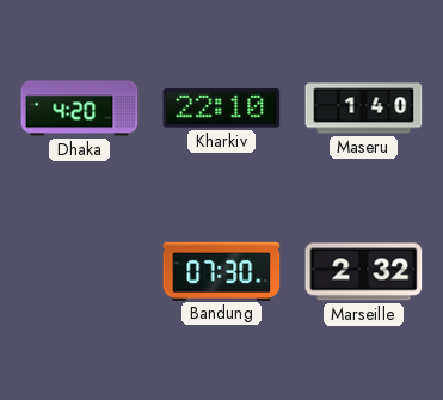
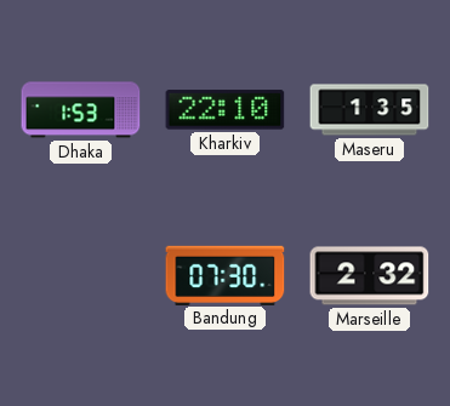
Dhaka: 4:20 -> 1:53 (81, 110)
Maseru: 1:40 -> 1:35 (370, 110)
